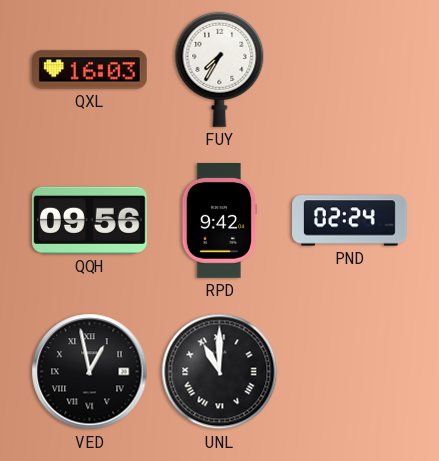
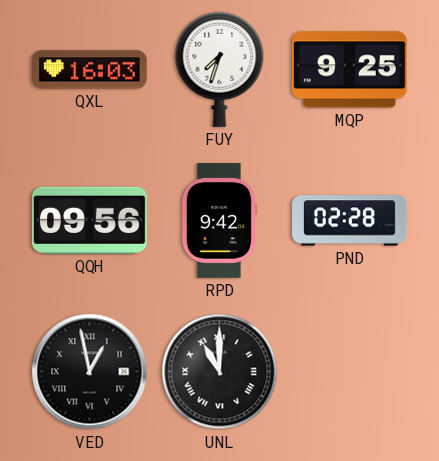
FUY: 7:35 -> 7:33 (220, 69)
MQP: none -> 9:25 (349, 70)
PND: 02:24 -> 02:28 (350, 221)
